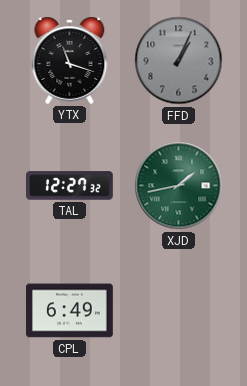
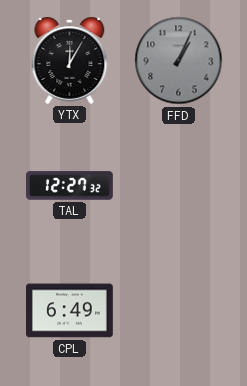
YTX: 11:18 -> 12:05 (70, 60)
XJD: 1:43 -> none (179, 186)
